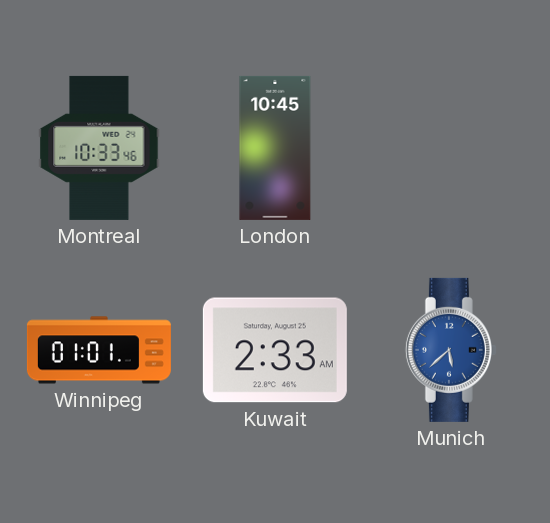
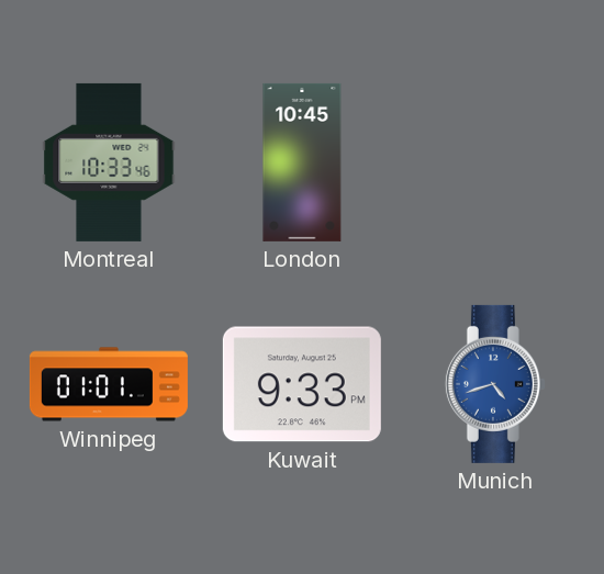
Kuwait: 2:33 -> 9:33 (302, 384)
Munich: 5:38 -> 4:42 (495, 384)
